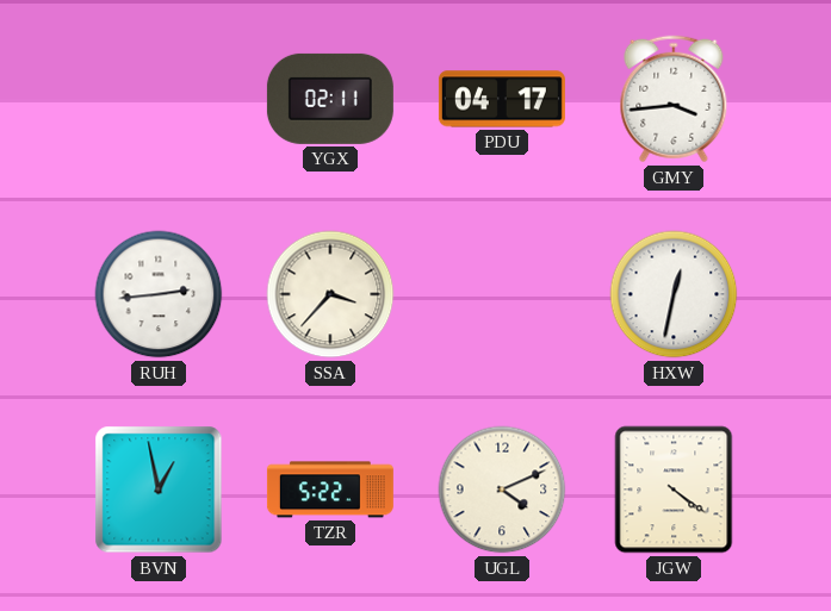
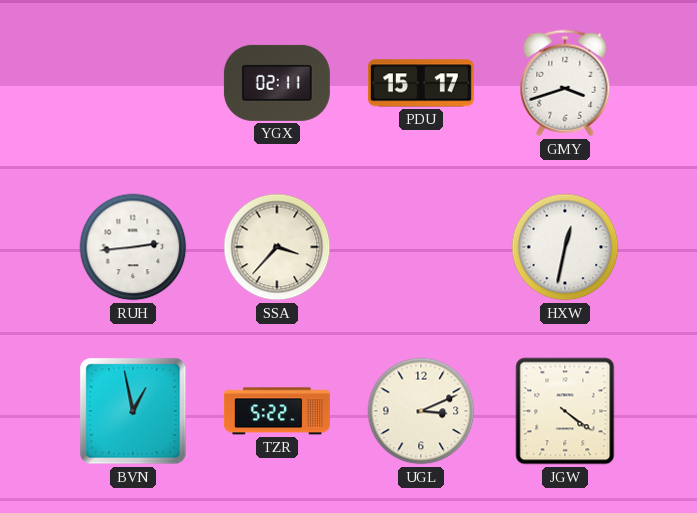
PDU: 04:17 -> 15:17 (421, 83)
GMY: 3:44 -> 3:42 (565, 83)
UGL: 4:11 -> 3:11 (421, 411)
